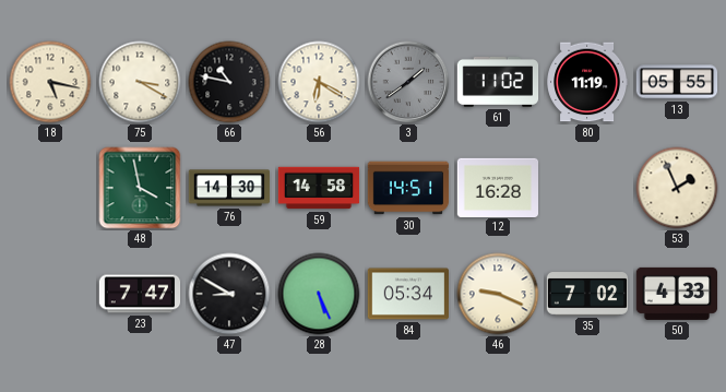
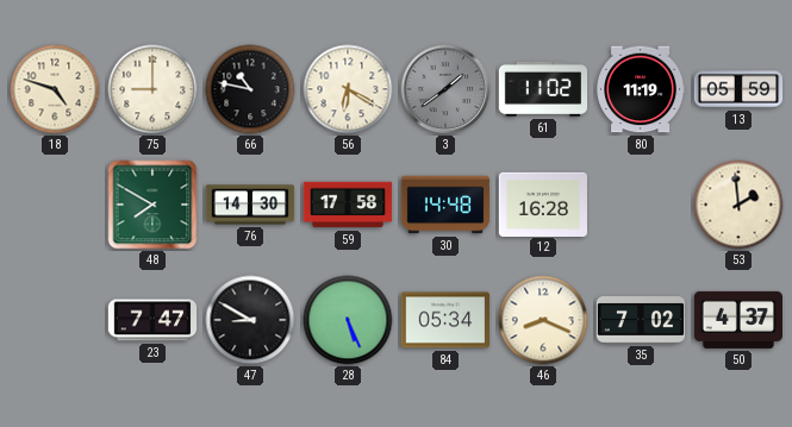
18: 5:17 -> 4:48 (55, 89)
75: 3:20 -> 9:00 (152, 89)
13: 05:55 -> 05:59 (738, 89)
48: 3:58 -> 7:50 (152, 205)
59: 14:58 -> 17:58 (348, 205)
30: 14:51 -> 14:48 (445, 205)
53: 1:56 -> 1:59 (738, 205)
46: 9:19 -> 8:19 (543, 320)
50: 4:33 -> 4:37 (738, 320)
